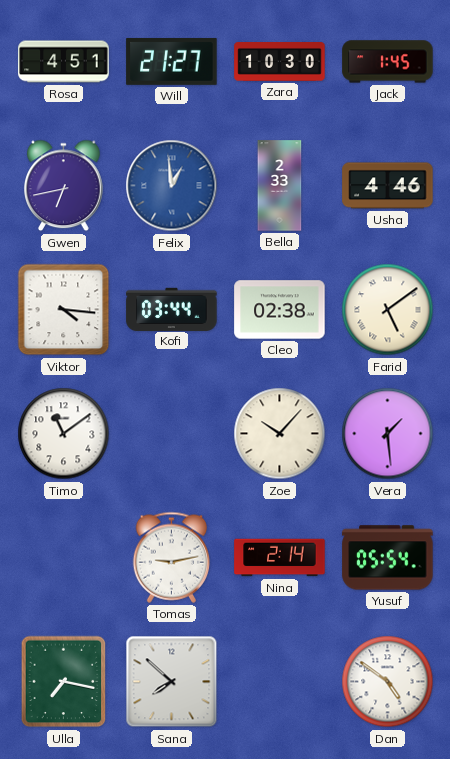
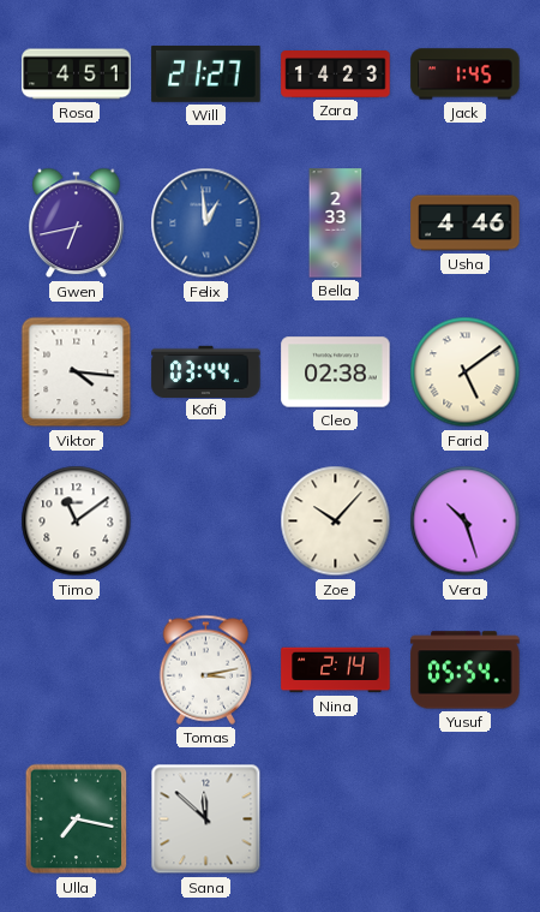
Zara: 10:30 -> 14:23 (336, 74)
Vera: 1:29 -> 10:27 (466, 521)
Tomas: 9:13 -> 3:13 (205, 669)
Sana: 7:52 -> 11:52 (206, 819)
Dan: 4:51 -> none (388, 682)
